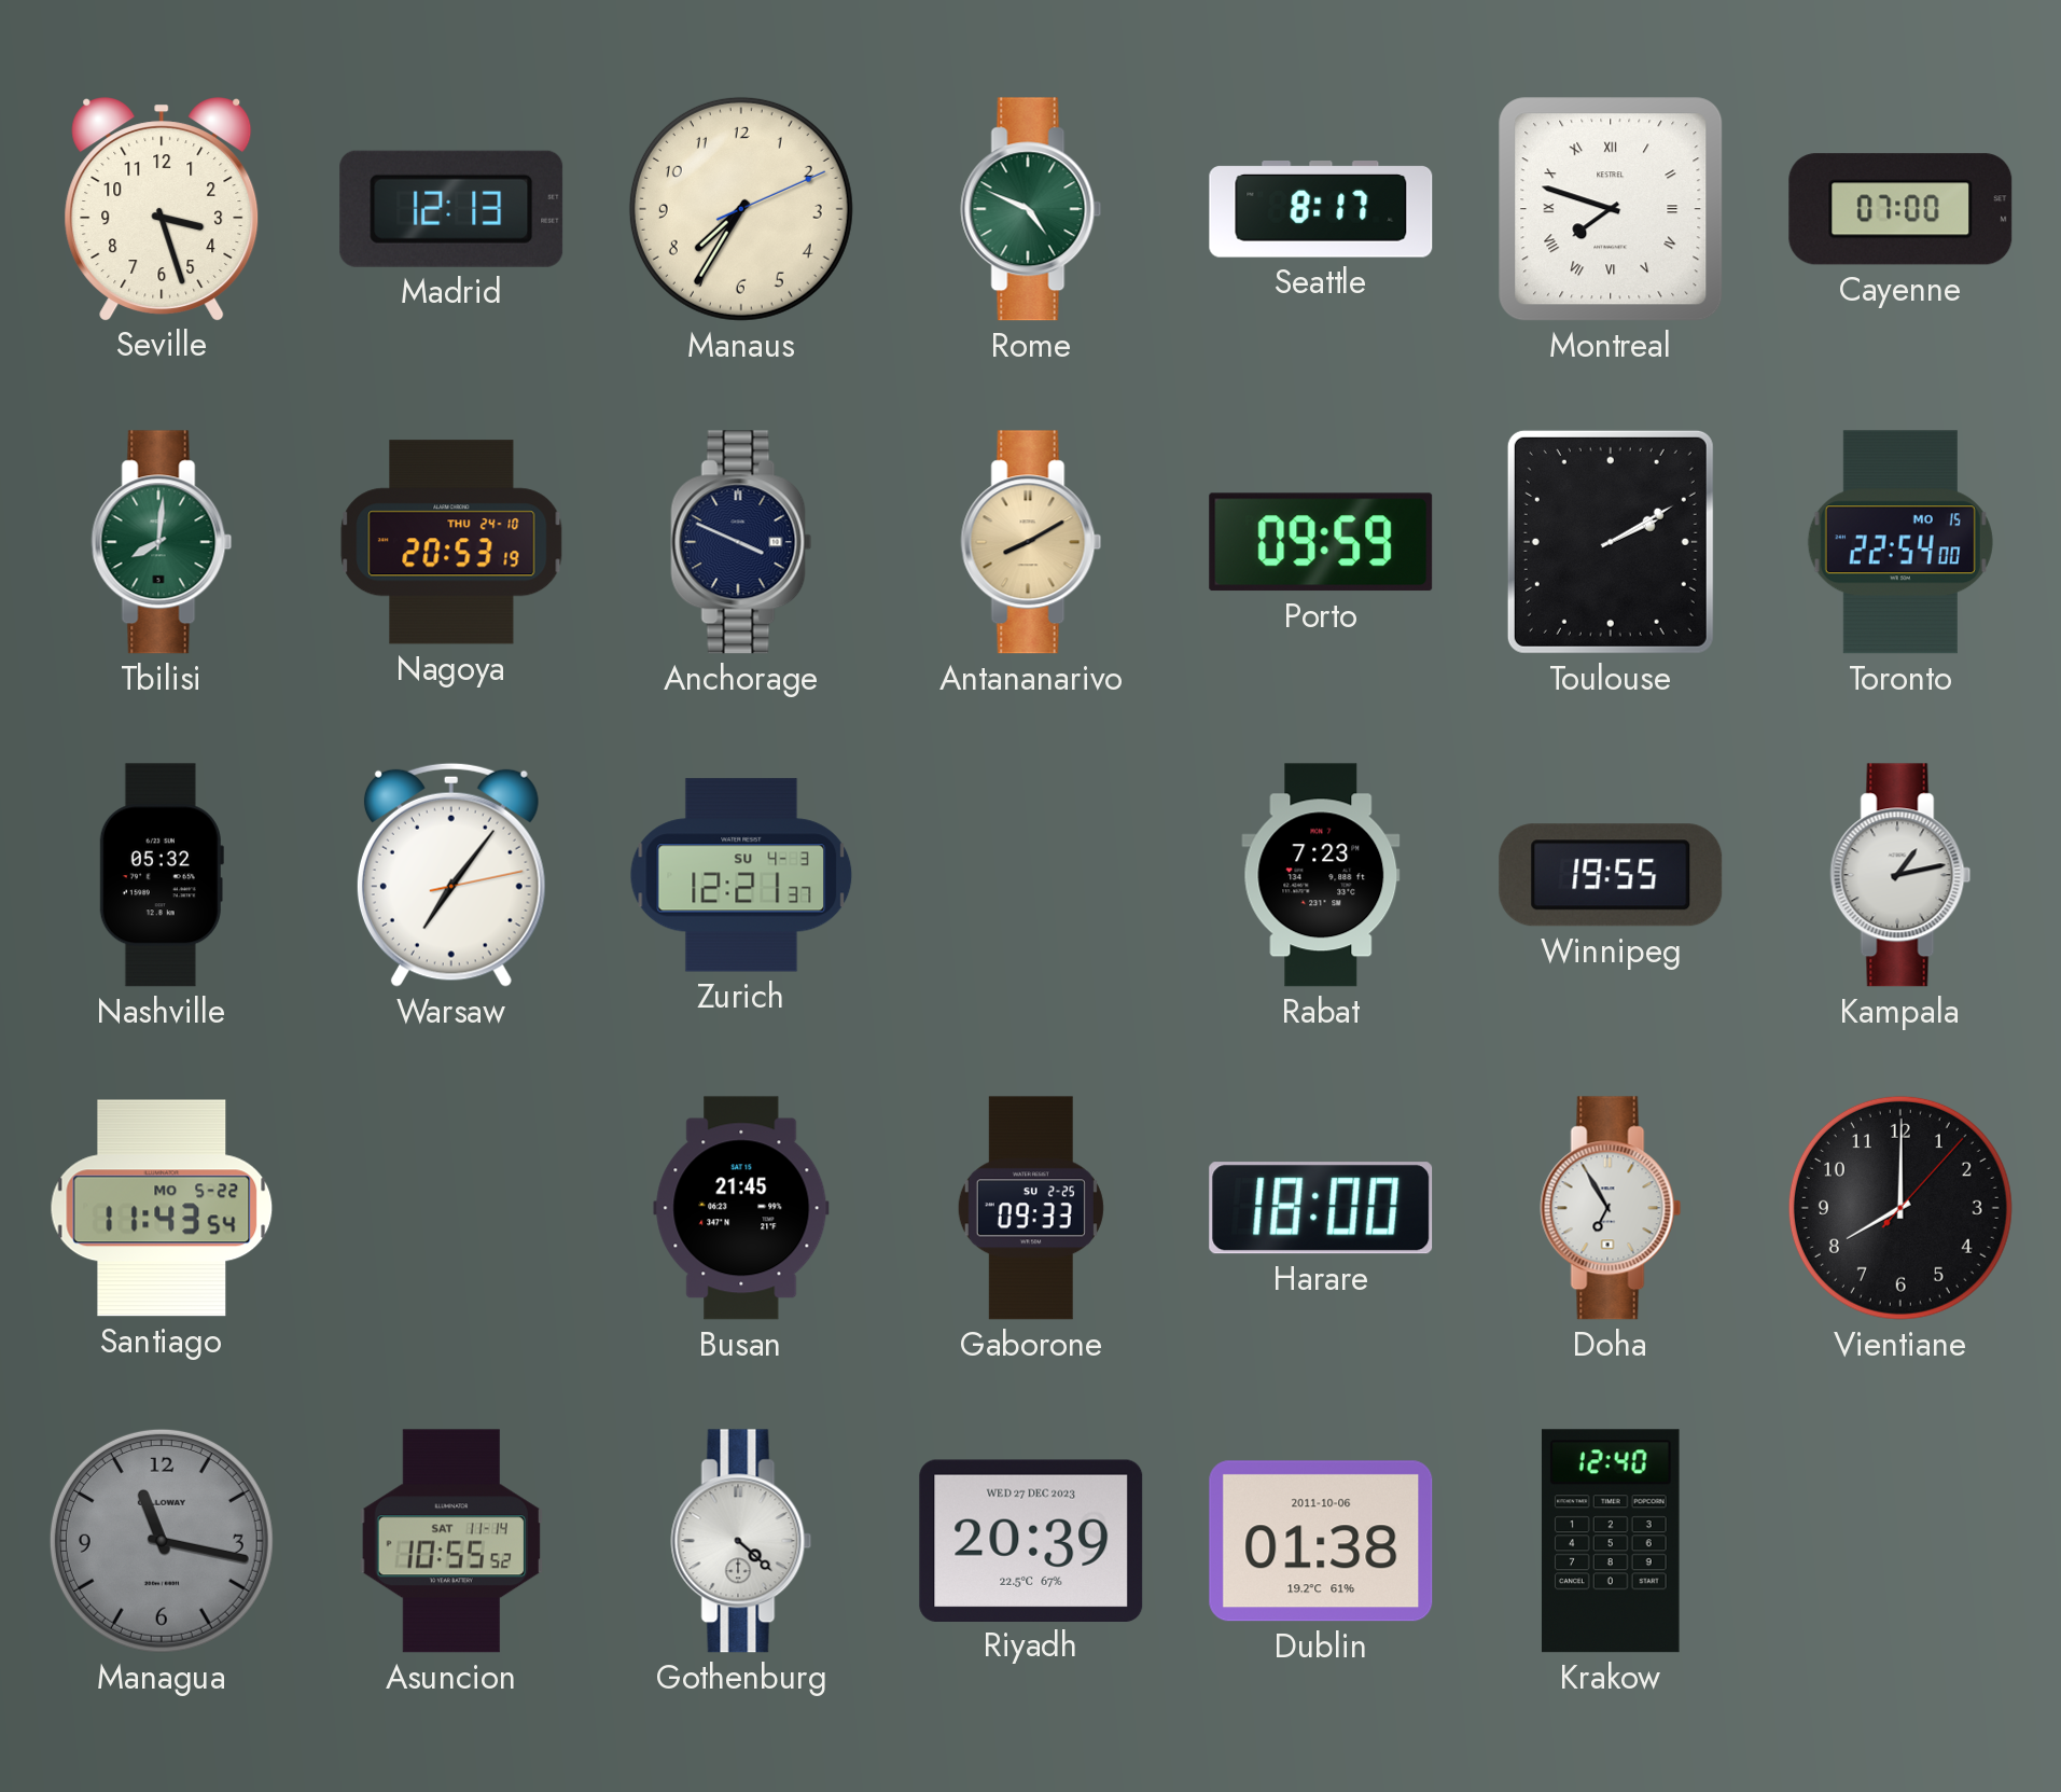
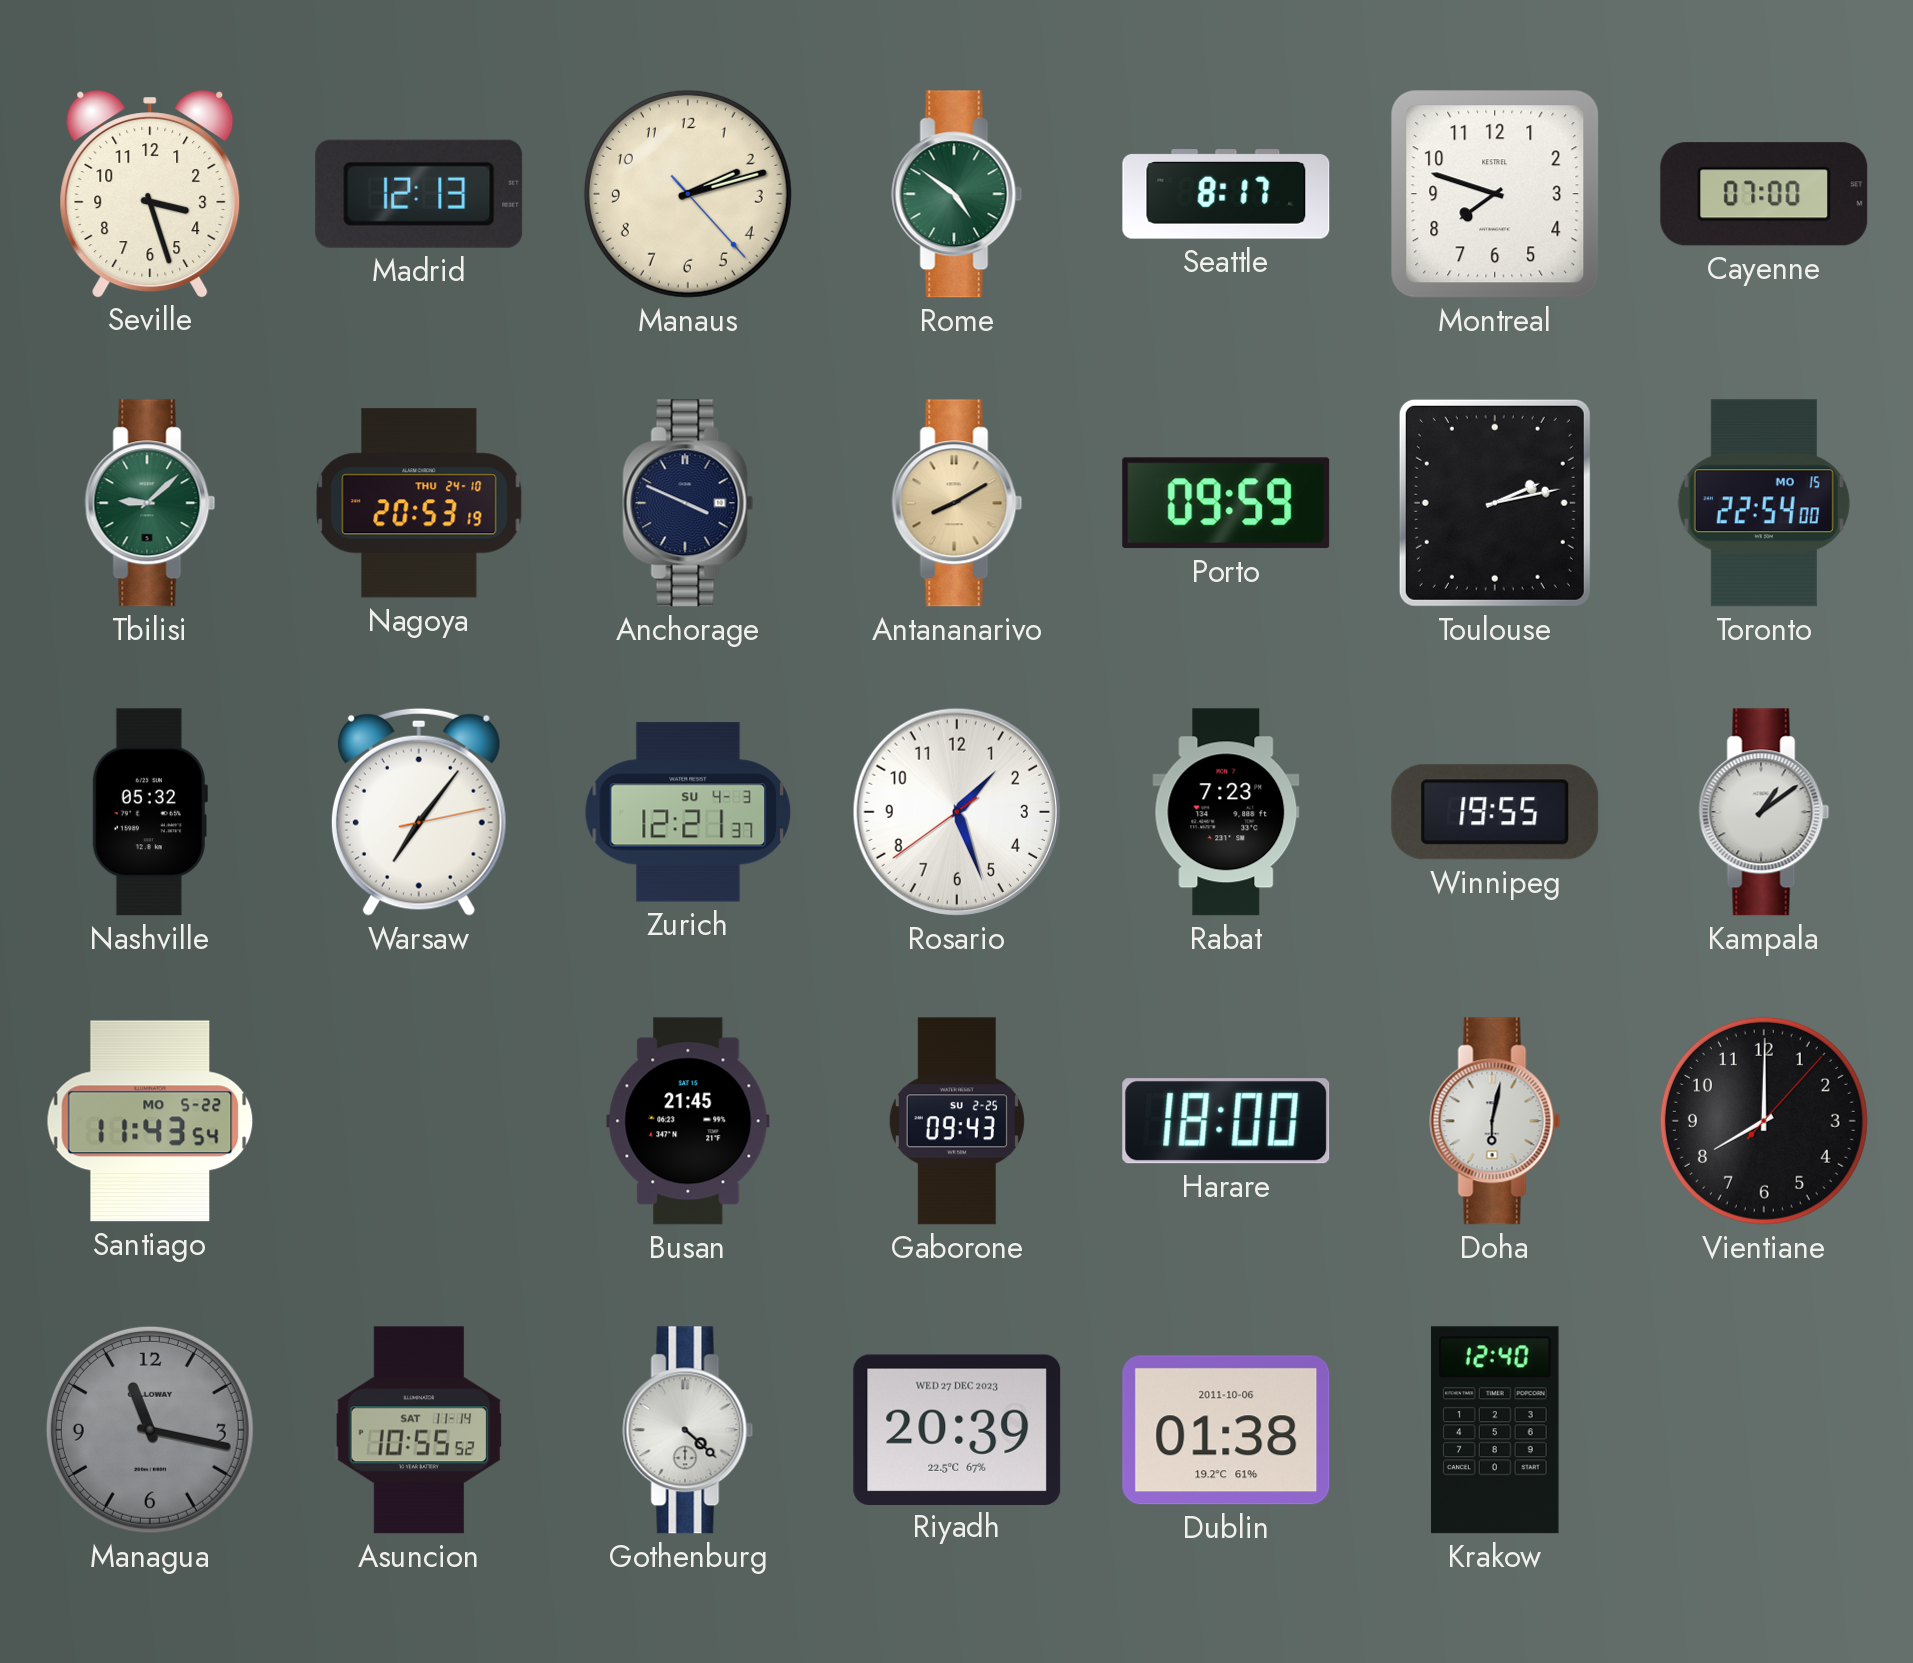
Manaus: 7:35 -> 2:12 (688, 194)
Rome: 4:49 -> 4:51 (957, 194)
Montreal numerals: Roman -> Arabic (1495, 194)
Tbilisi: 8:01 -> 9:08 (150, 503)
Toulouse: 2:10 -> 2:13 (1495, 503)
Rosario: none -> 1:26 (957, 812)
Kampala: 1:13 -> 1:09 (1764, 812)
Gaborone: 09:33 -> 09:43 (957, 1121)
Doha: 6:55 -> 6:02 (1495, 1121)
